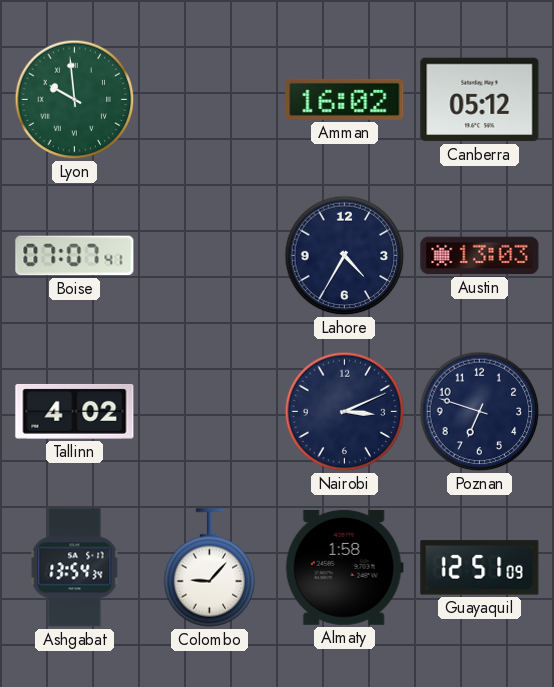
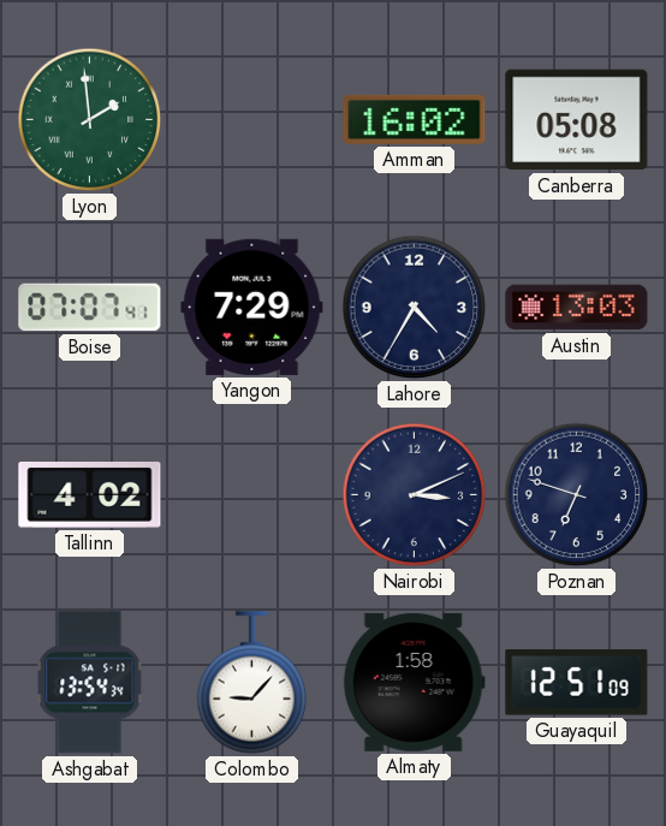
Lyon: 9:59 -> 1:59 (90, 120)
Canberra: 05:12 -> 05:08 (577, 120)
Yangon: none -> 7:29 (252, 307)
